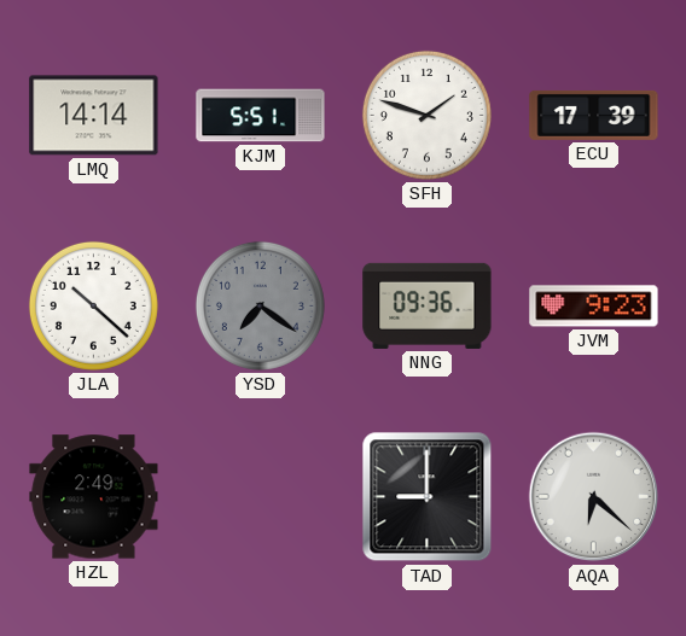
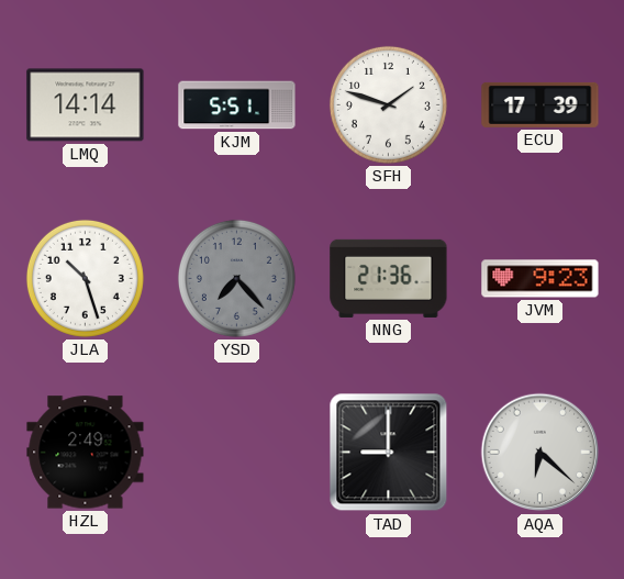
JLA: 10:22 -> 10:27 (85, 278)
YSD: 7:21 -> 7:23 (236, 278)
NNG: 09:36 -> 21:36 (389, 278)
